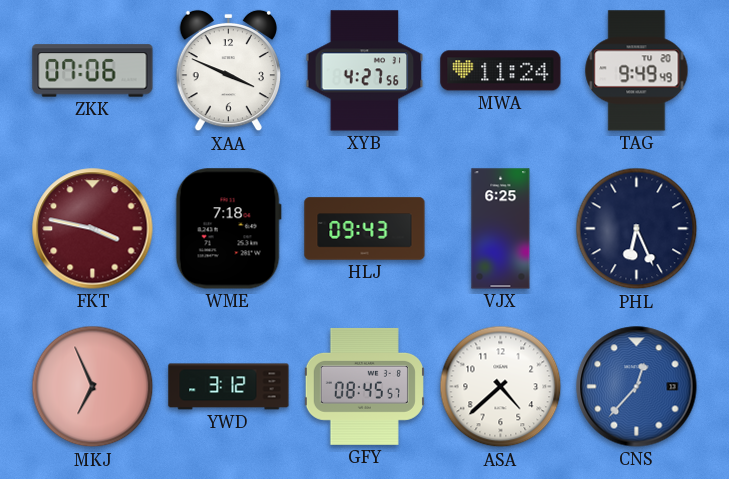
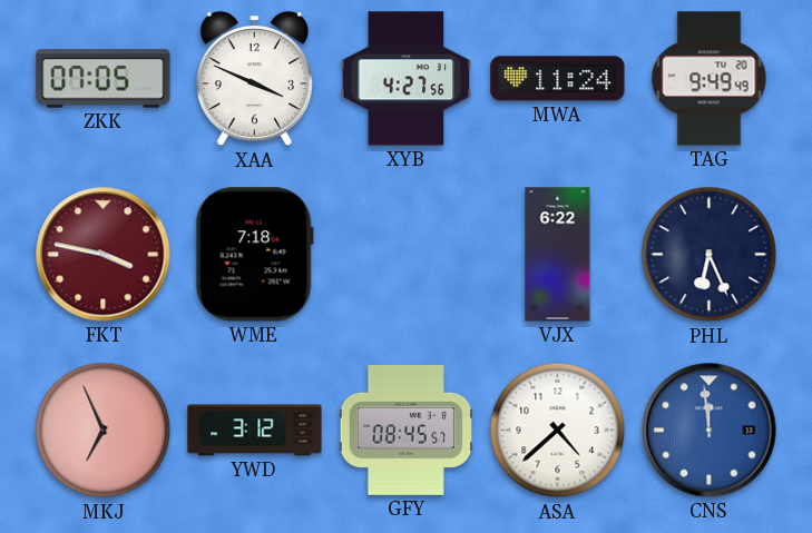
ZKK: 07:06 -> 07:05 (104, 79)
HLJ: 09:43 -> none (365, 229)
VJX: 6:25 -> 6:22 (558, 255)
CNS: 12:37 -> 11:59 (710, 431)
